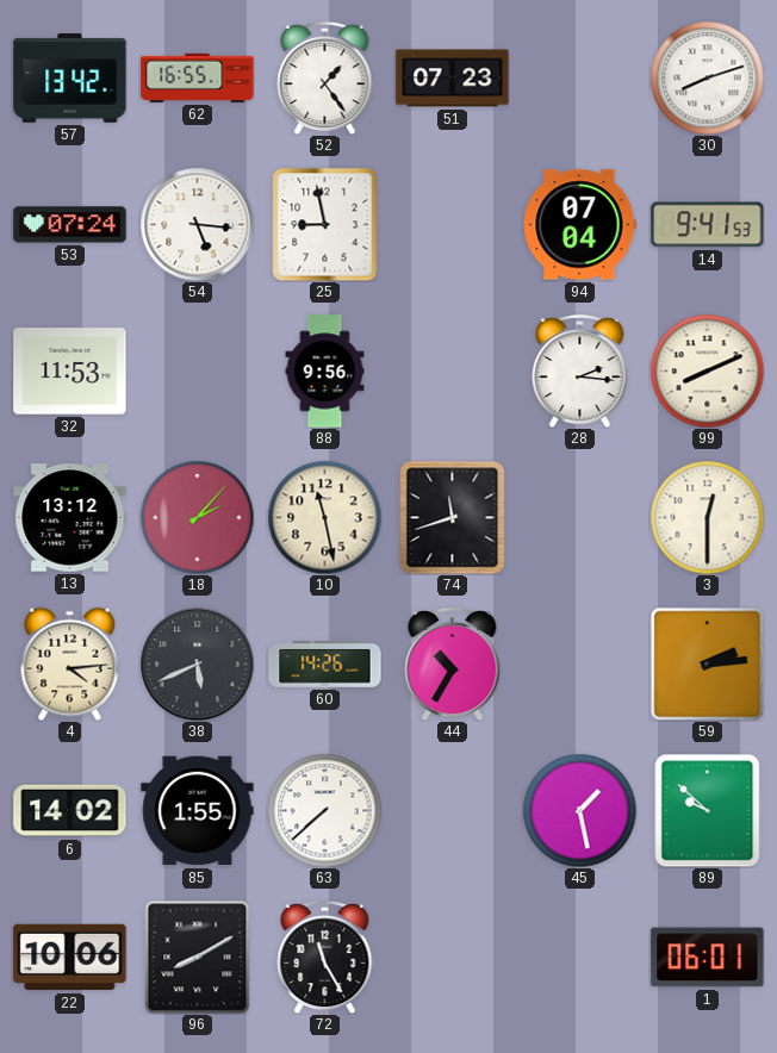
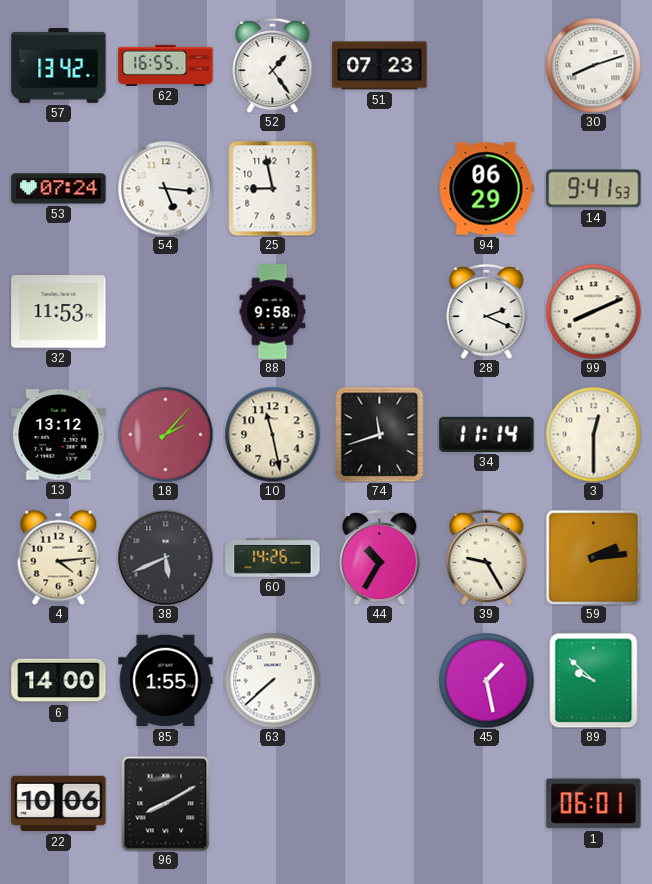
94: 07:04 -> 06:29 (487, 189)
88: 9:56 -> 9:58 (273, 312)
28: 2:16 -> 2:19 (487, 311)
34: none -> 11:14 (487, 434)
39: none -> 9:25 (487, 557)
6: 14:02 -> 14:00 (59, 681)
72: 11:25 -> none (325, 957)
